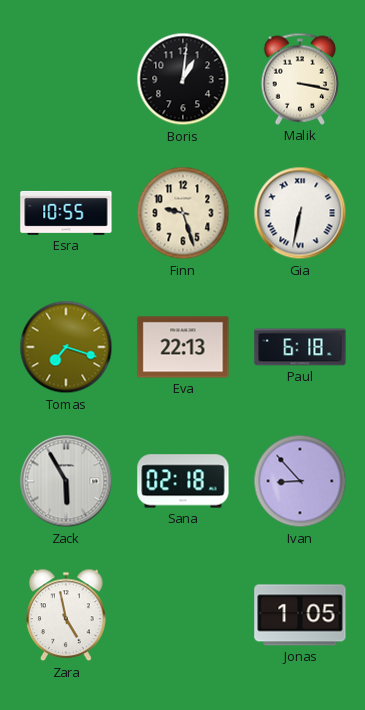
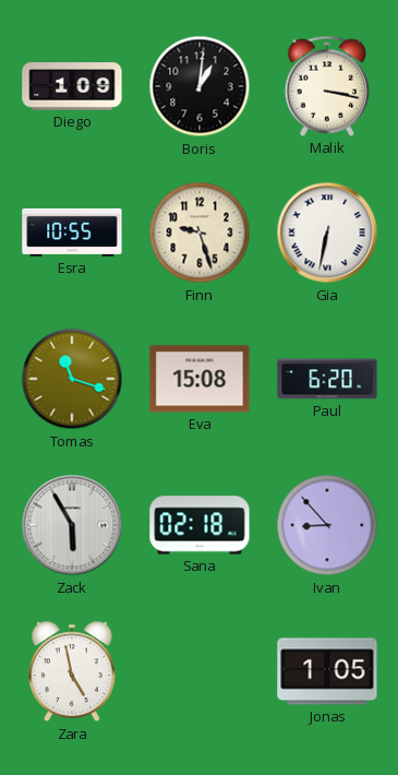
Diego: none -> 1:09 (72, 86)
Tomas: 7:18 -> 11:18 (72, 379)
Eva: 22:13 -> 15:08 (200, 379)
Paul: 6:18 -> 6:20 (327, 379)
